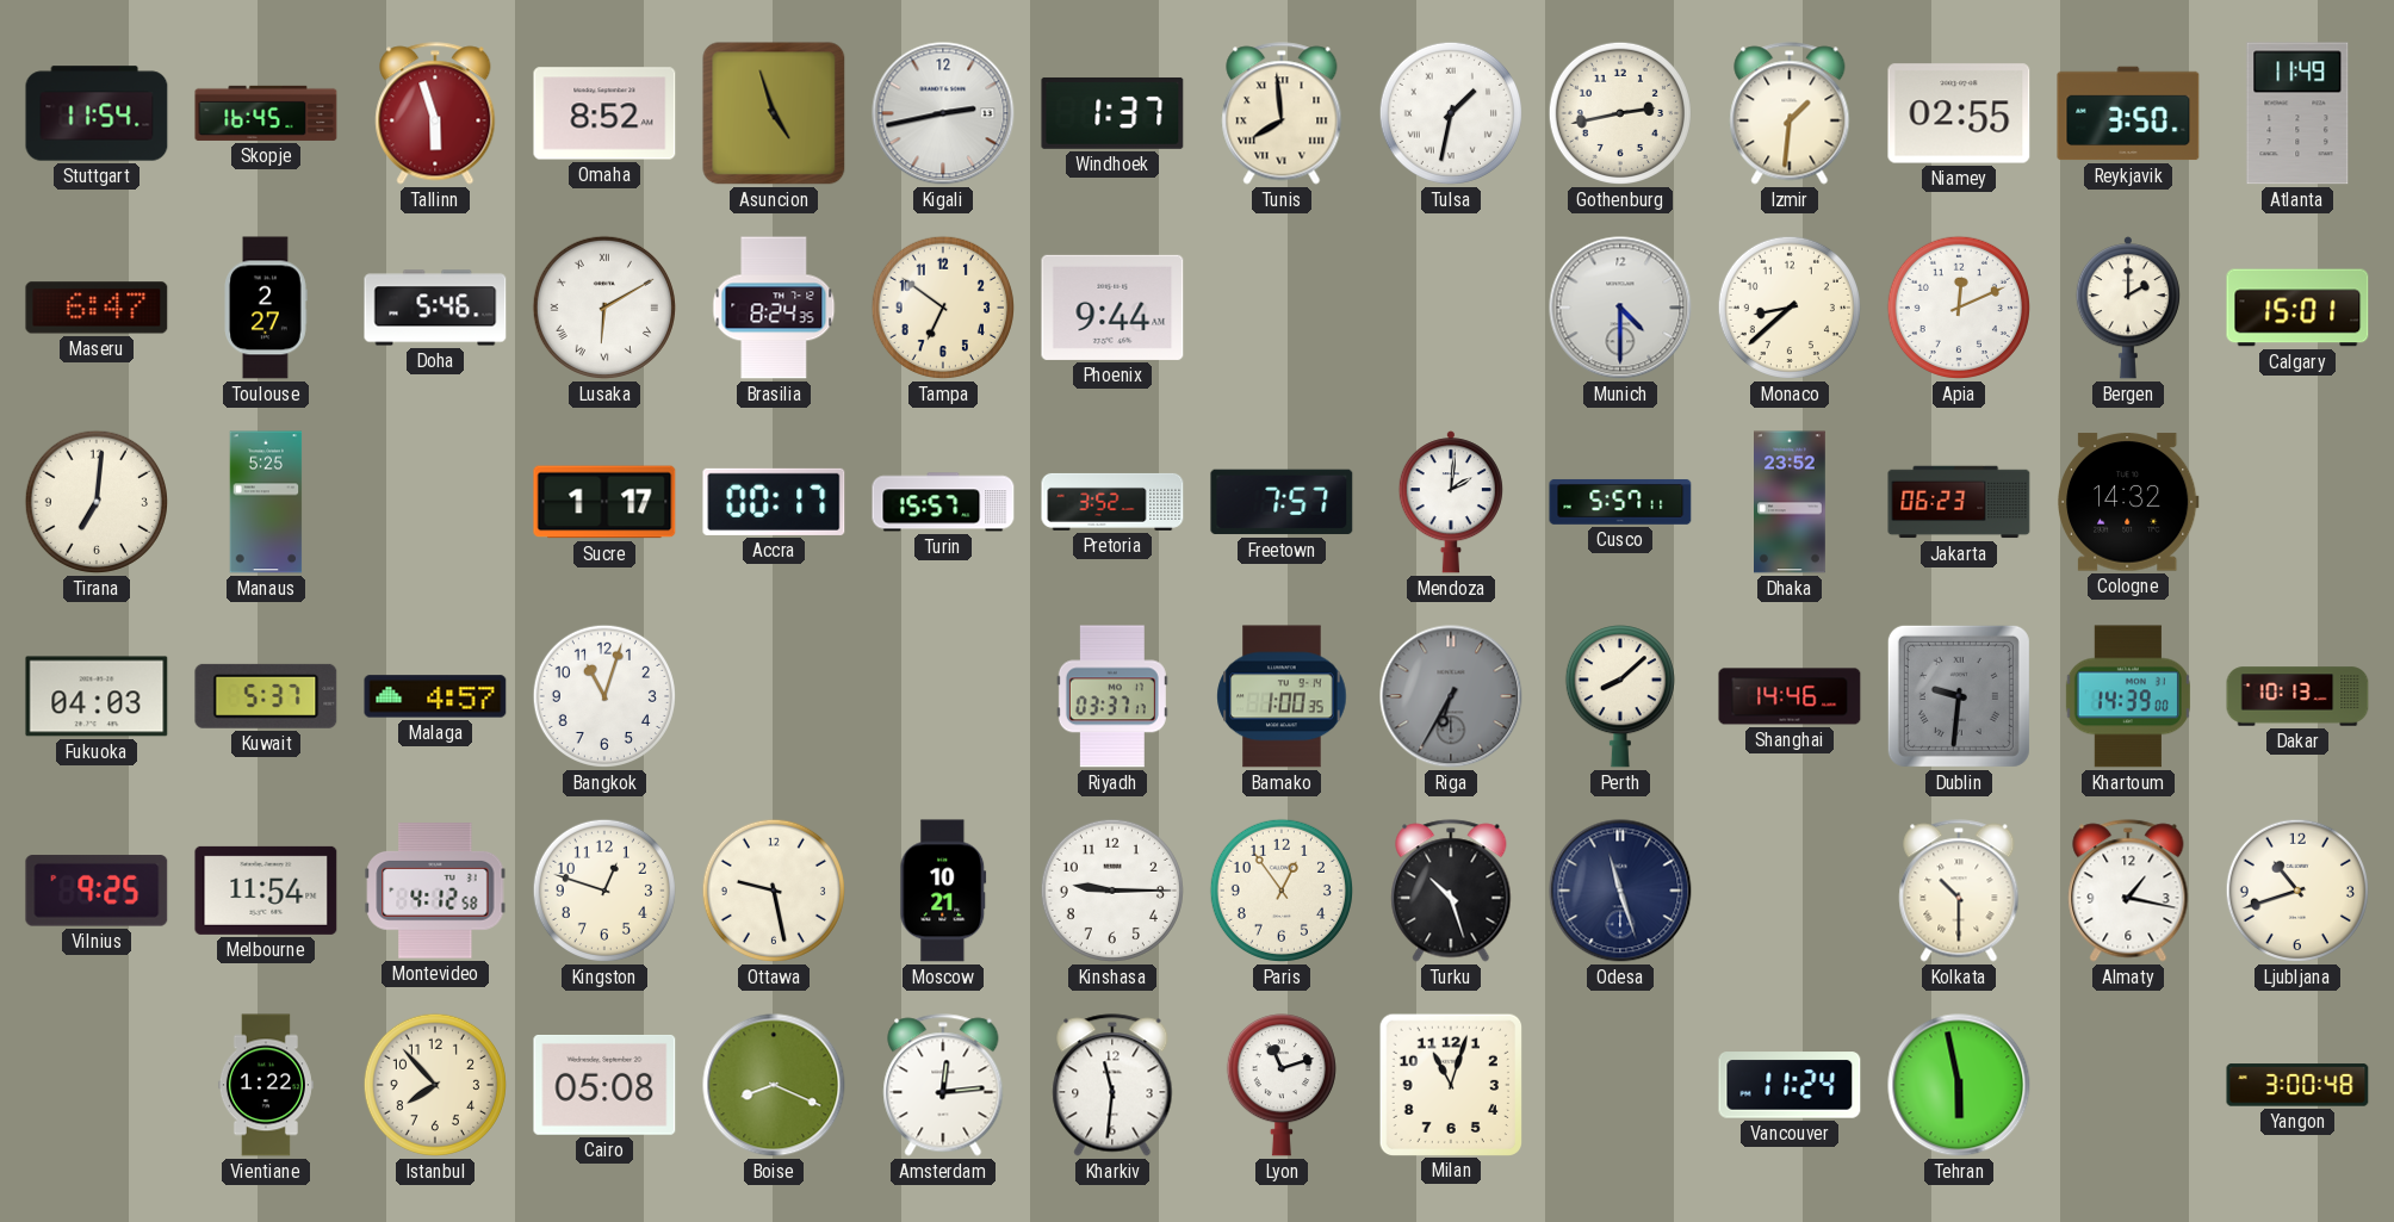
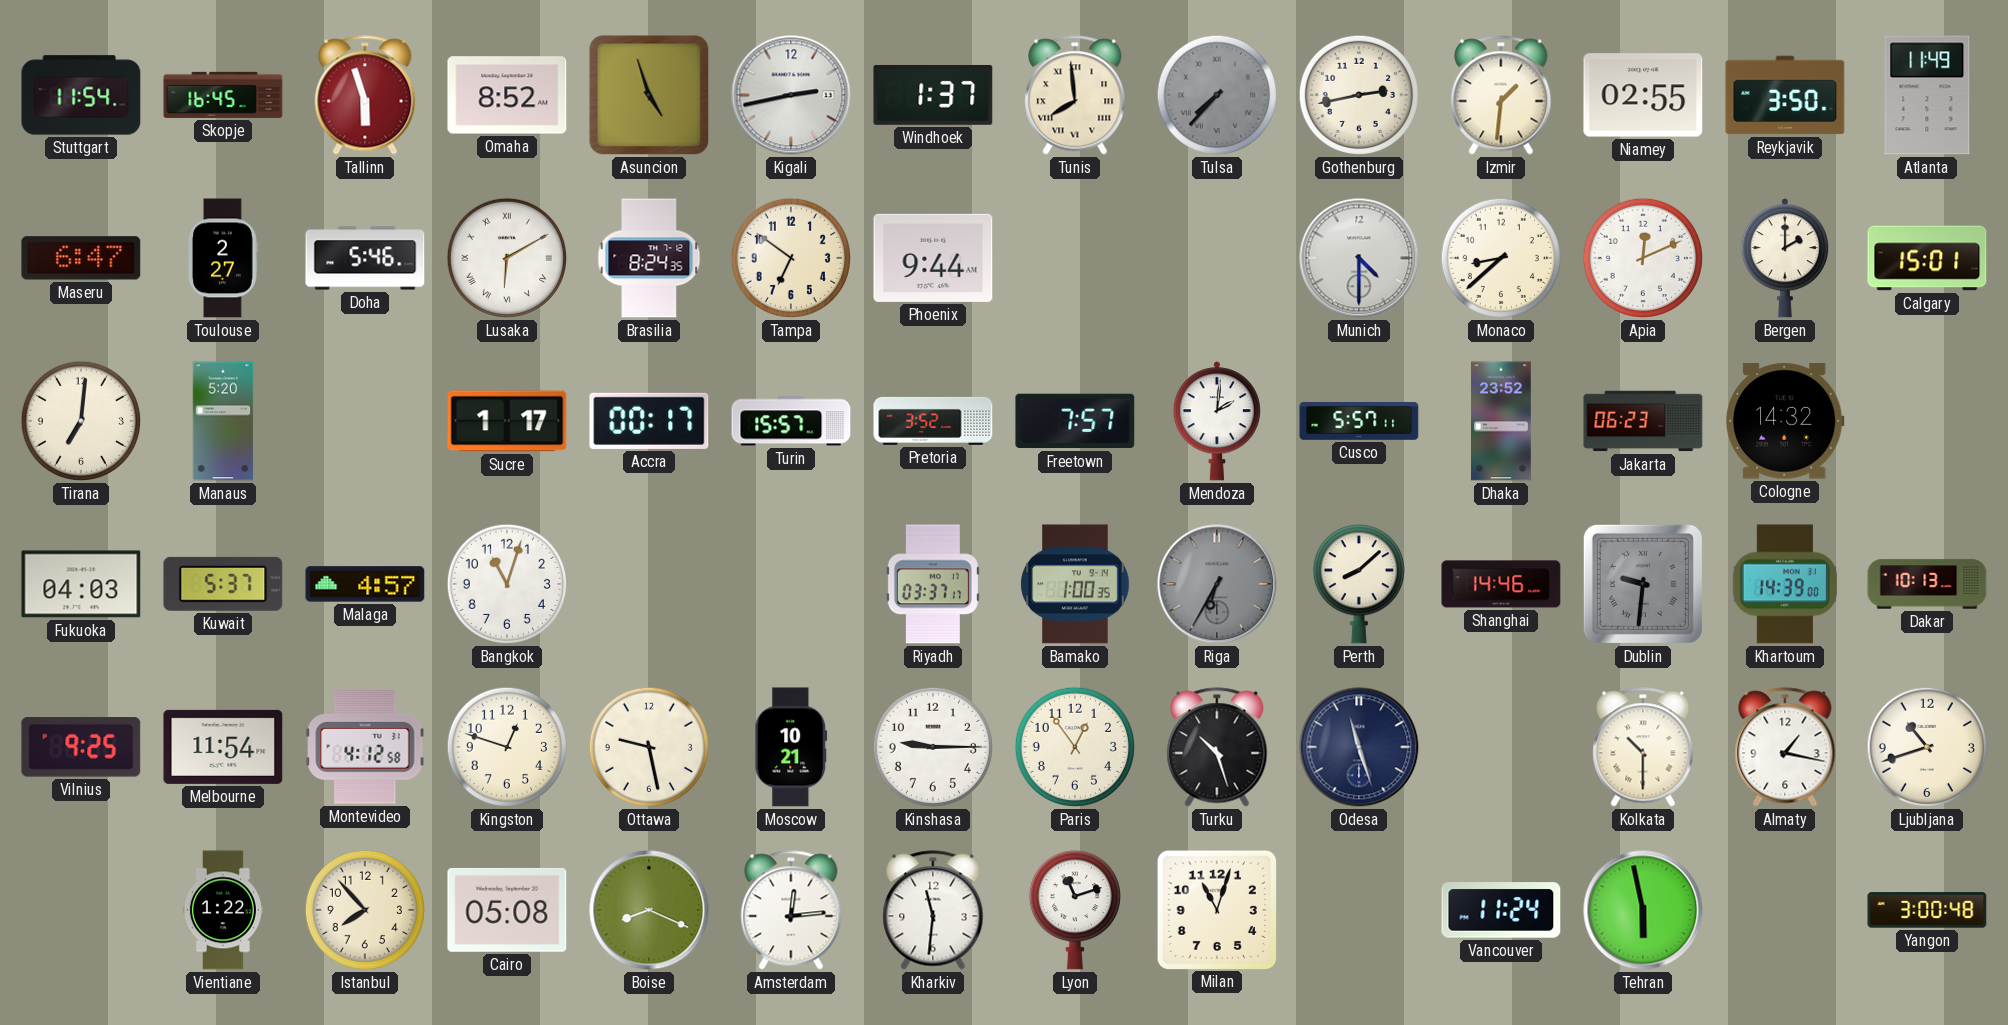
Tulsa: 1:32 -> 7:37 (1217, 95)
Tulsa dial: white -> grey (1217, 95)
Manaus: 5:25 -> 5:20 (223, 421)
